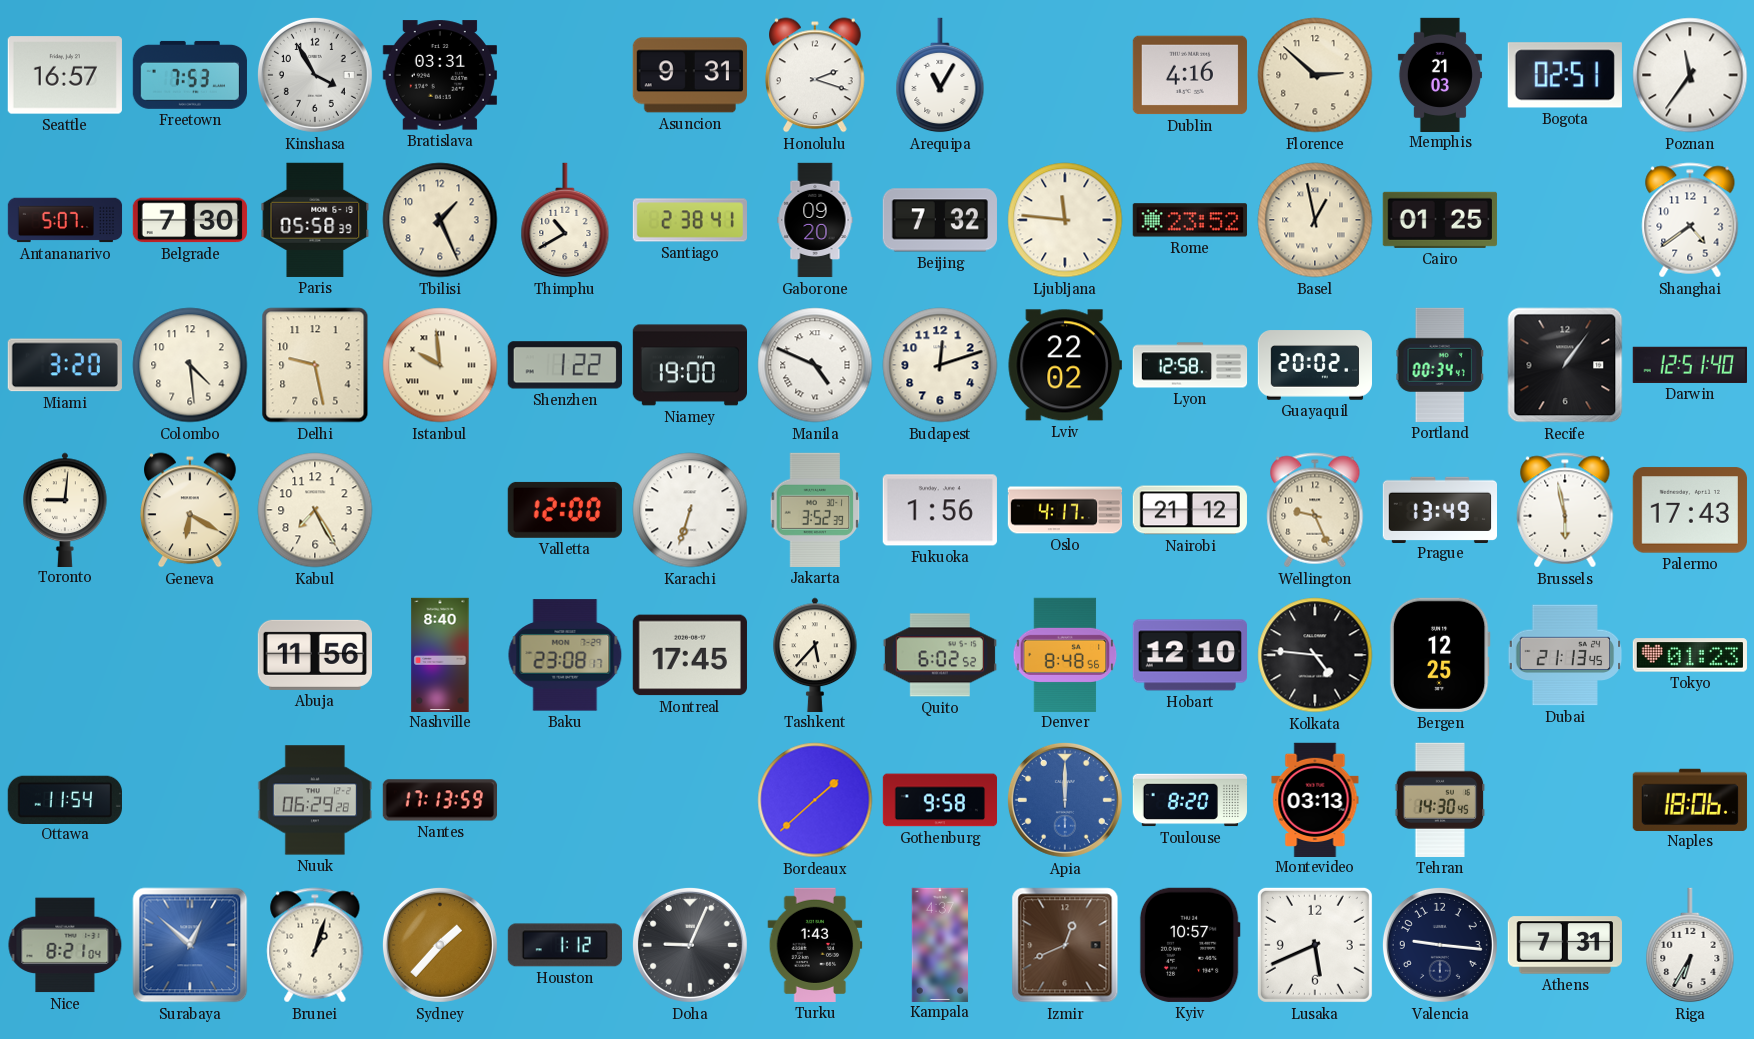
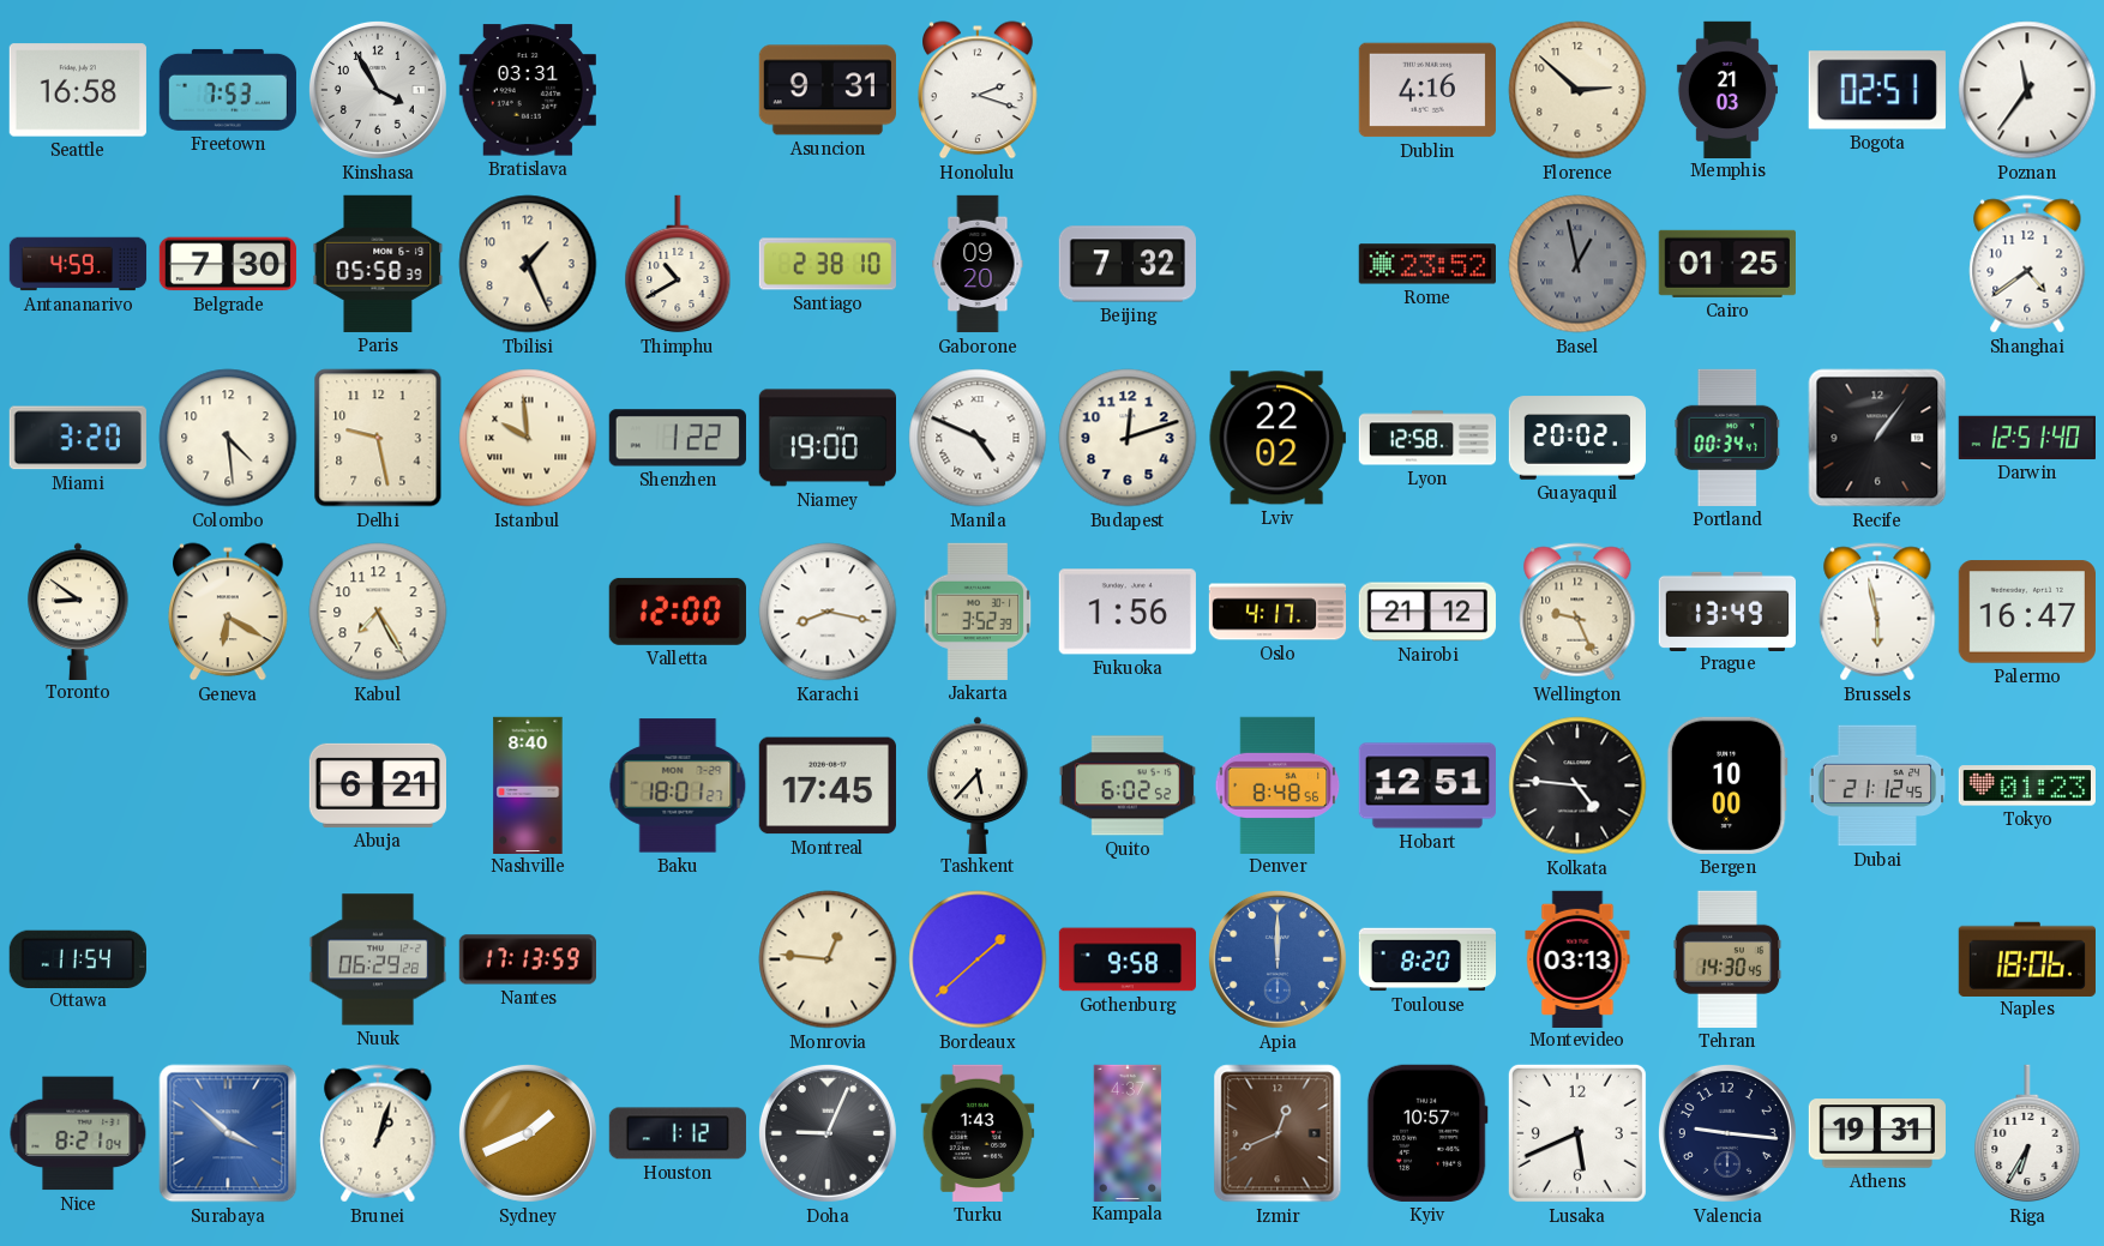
Seattle: 16:57 -> 16:58 (78, 90)
Arequipa: 11:05 -> none (940, 75)
Antananarivo: 5:07 -> 4:59 (78, 264)
Santiago: 2:38:41 -> 2:38:10 (826, 264)
Ljubljana: 11:46 -> none (1065, 220)
Basel dial: cream -> grey (1577, 264)
Toronto: 9:01 -> 8:51 (78, 610)
Karachi: 6:33 -> 8:17 (828, 612)
Palermo: 17:43 -> 16:47 (2027, 612)
Abuja: 11:56 -> 6:21 (377, 785)
Baku: 23:08 -> 18:01 (678, 785)
Hobart: 12:10 -> 12:51 (1426, 785)
Bergen: 12:25 -> 10:00 (1727, 785)
Dubai: 21:13 -> 21:12 (1877, 785)
Monrovia: none -> 12:46 (828, 959)
Surabaya: 12:52 -> 3:52 (228, 1133)
Sydney: 1:37 -> 1:41 (528, 1133)
Athens: 7:31 -> 19:31 (1876, 1133)
